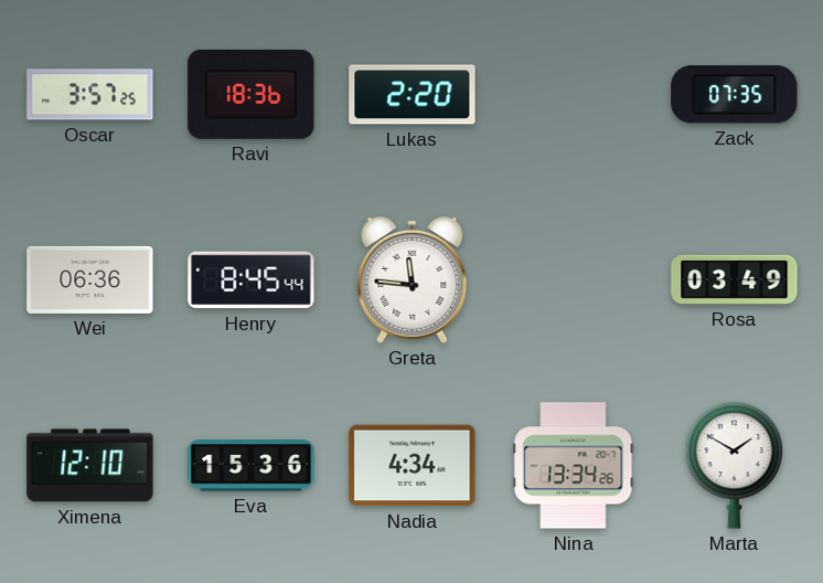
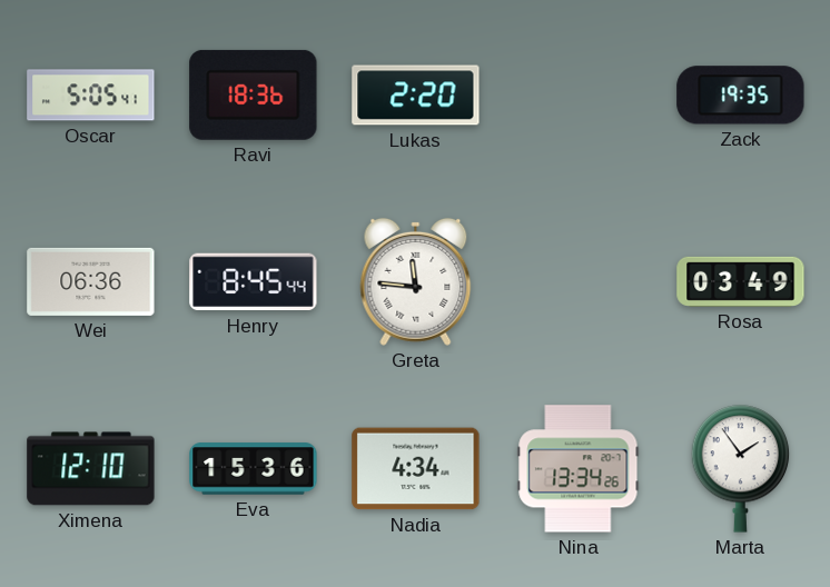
Oscar: 3:57 -> 5:05 (91, 96)
Zack: 07:35 -> 19:35 (741, 96)
Marta: 1:50 -> 1:54 (741, 469)
